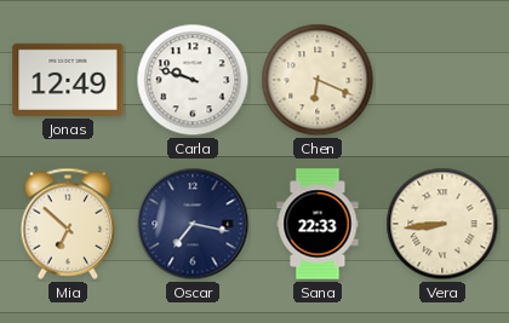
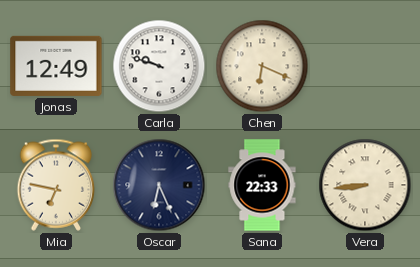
Mia: 6:52 -> 6:47 (56, 185)
Oscar: 7:17 -> 6:26 (159, 185)
